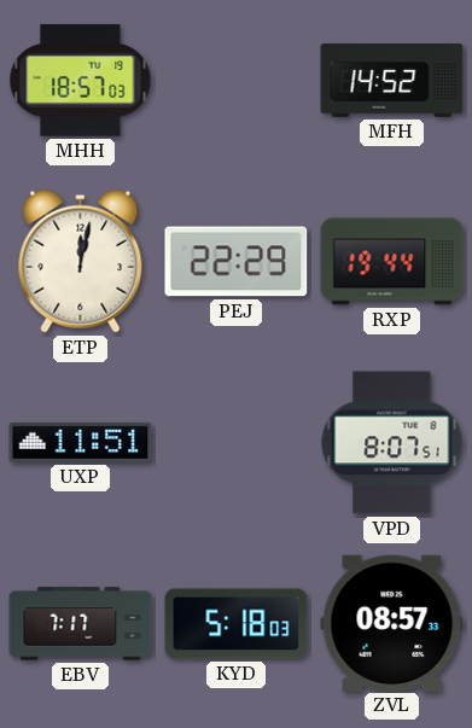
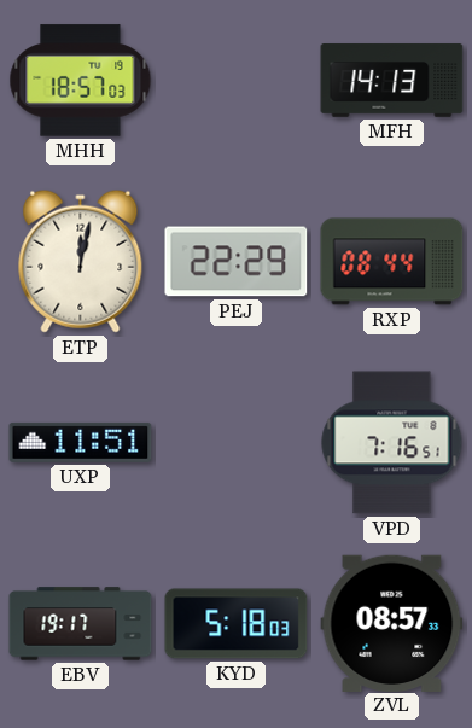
MFH: 14:52 -> 14:13 (392, 81)
RXP: 19:44 -> 08:44 (392, 262)
VPD: 8:07 -> 7:16 (392, 443)
EBV: 7:17 -> 19:17 (81, 624)
